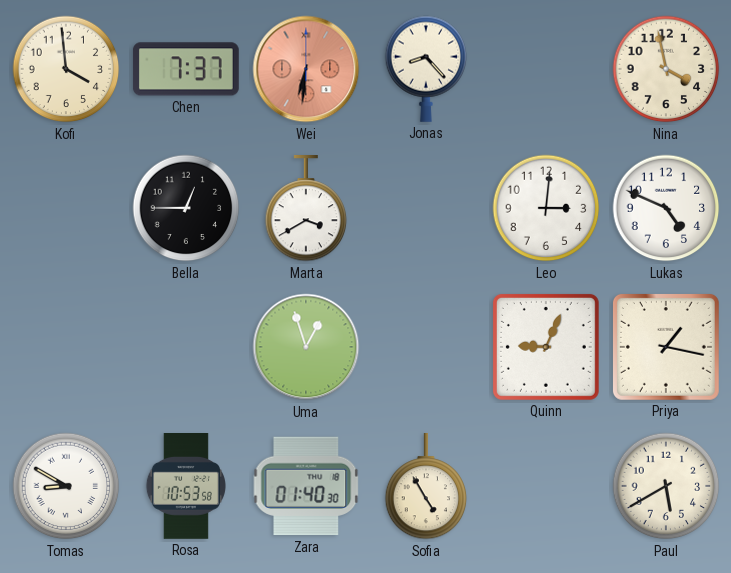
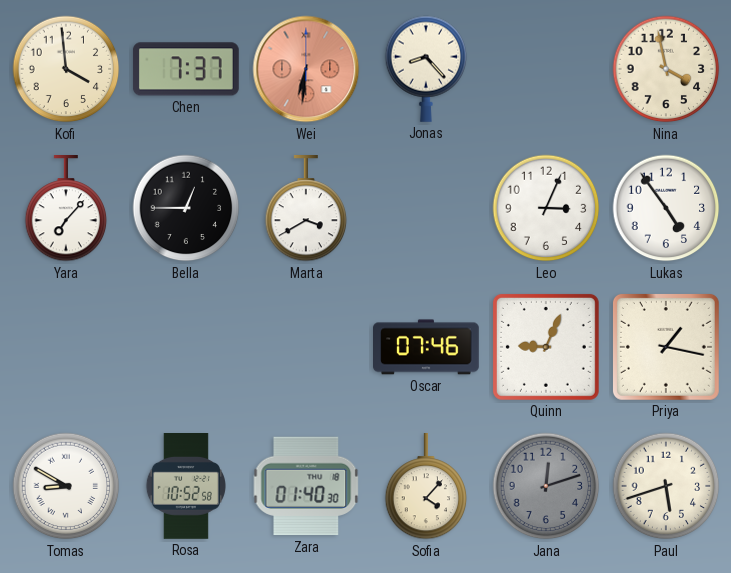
Yara: none -> 7:07 (66, 209)
Leo: 3:01 -> 3:04 (546, 208)
Lukas: 4:49 -> 4:54 (666, 208)
Uma: 12:57 -> none (306, 347)
Oscar: none -> 07:46 (427, 347)
Rosa: 10:53 -> 10:52 (186, 487)
Sofia: 4:55 -> 4:07 (426, 487)
Jana: none -> 12:12 (546, 486)
Paul: 5:40 -> 5:42 (666, 486)
